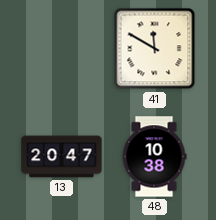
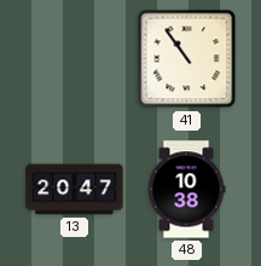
41: 11:50 -> 10:54 (187, 59)
